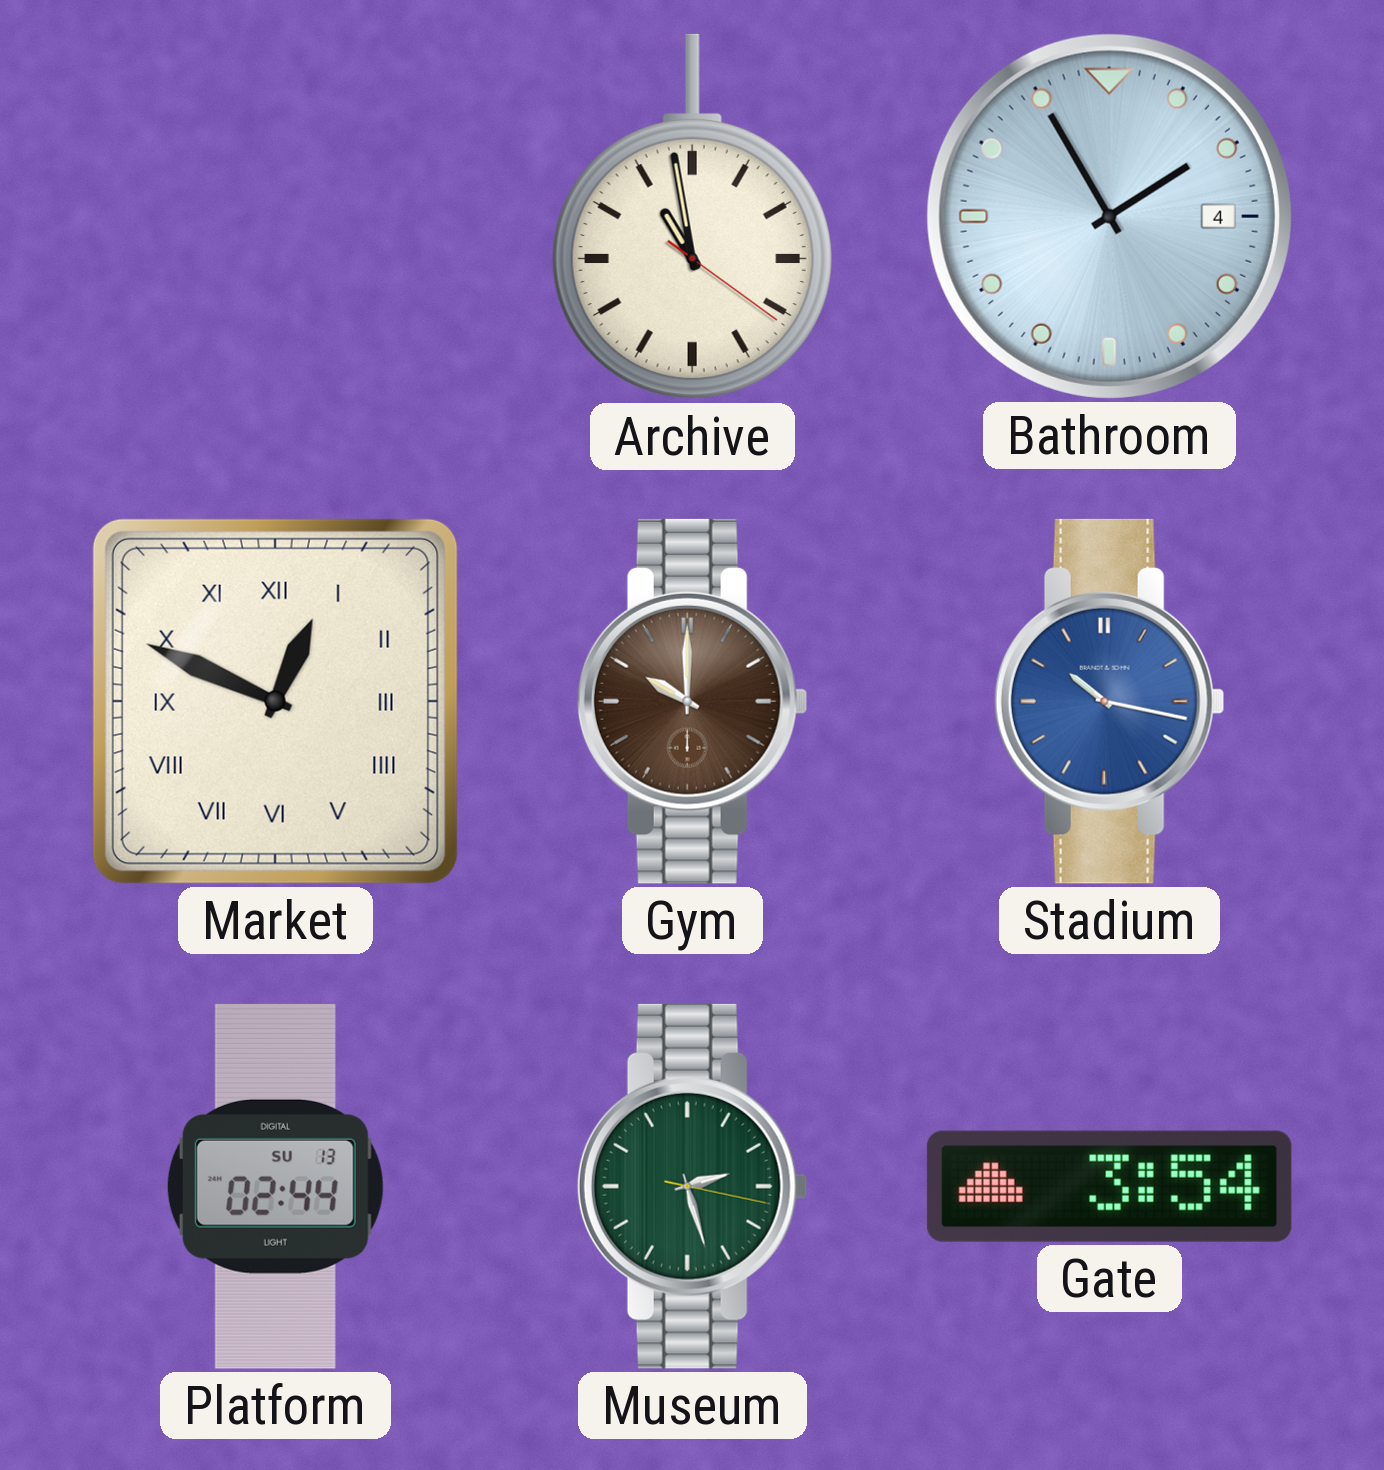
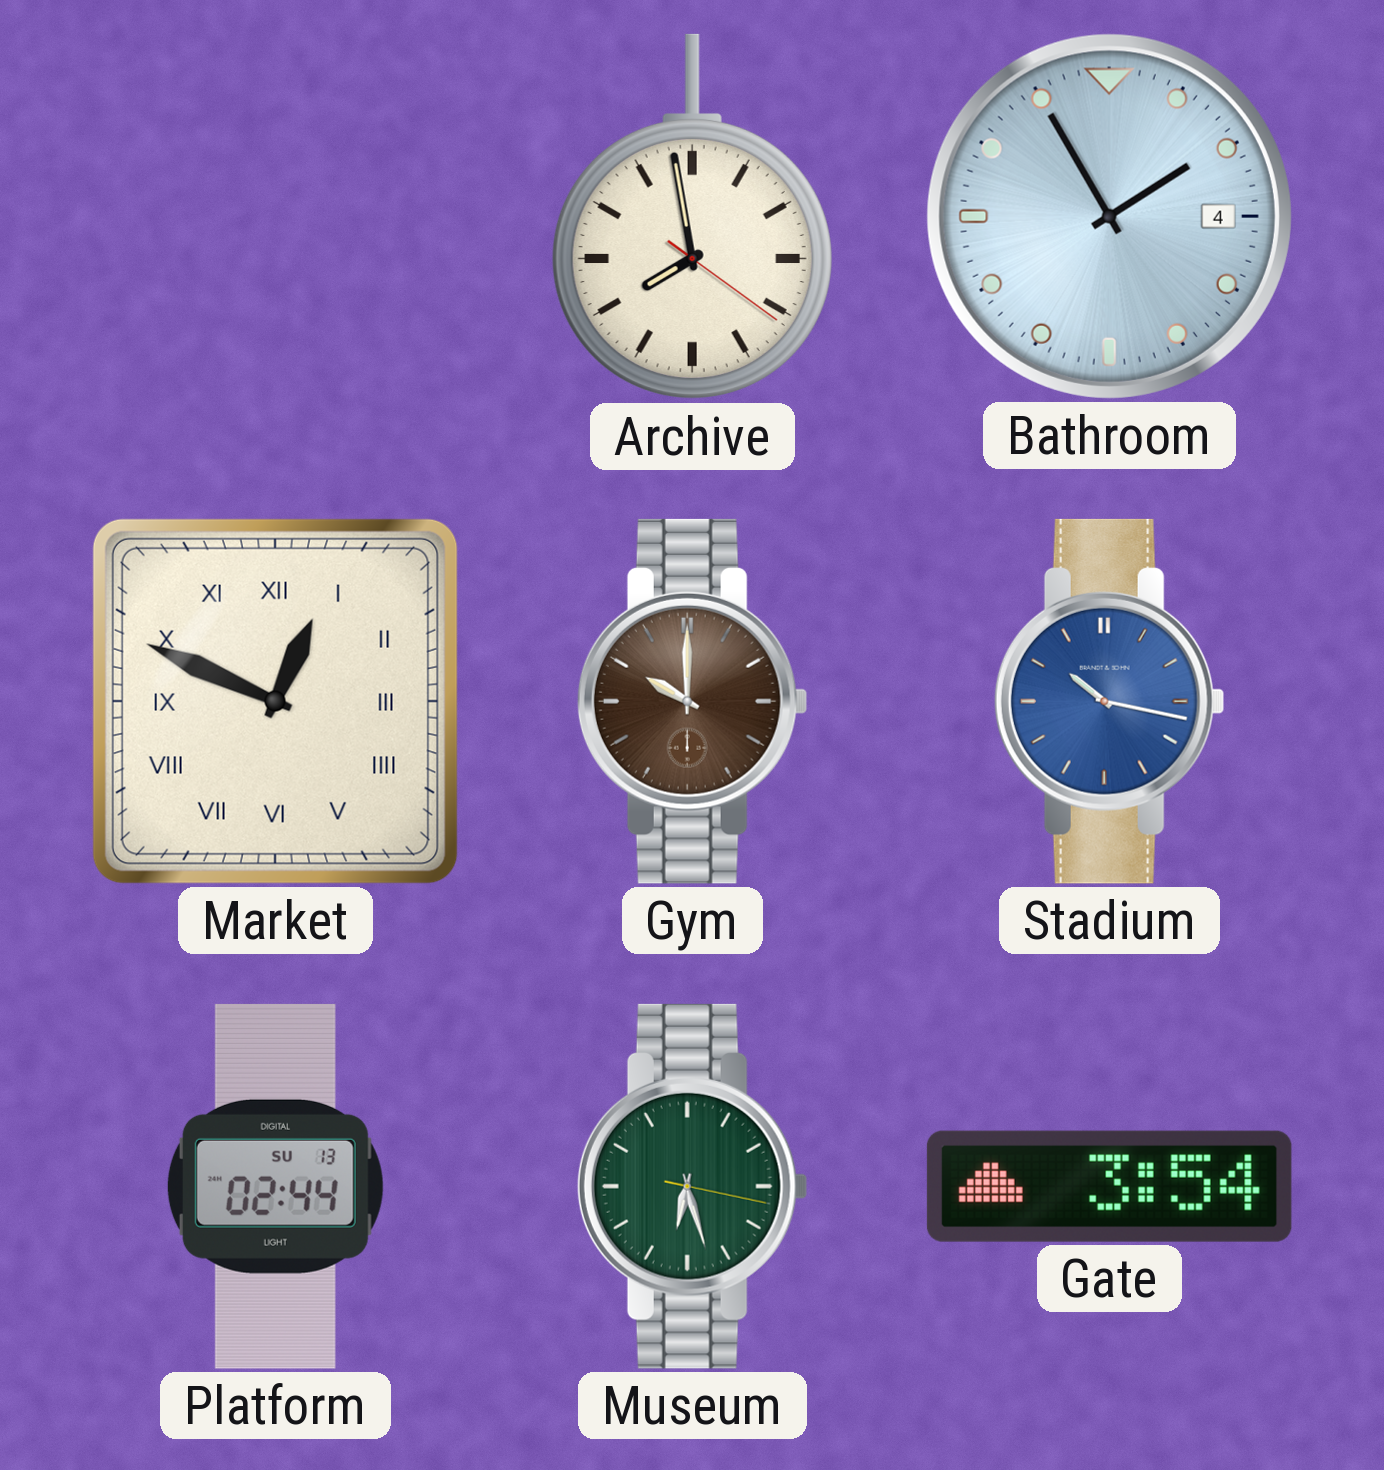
Archive: 10:58 -> 7:58 (692, 217)
Museum: 2:27 -> 6:27 (692, 1186)
